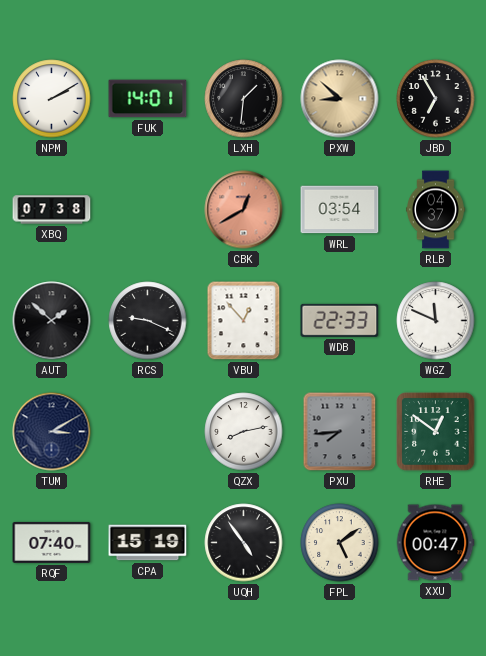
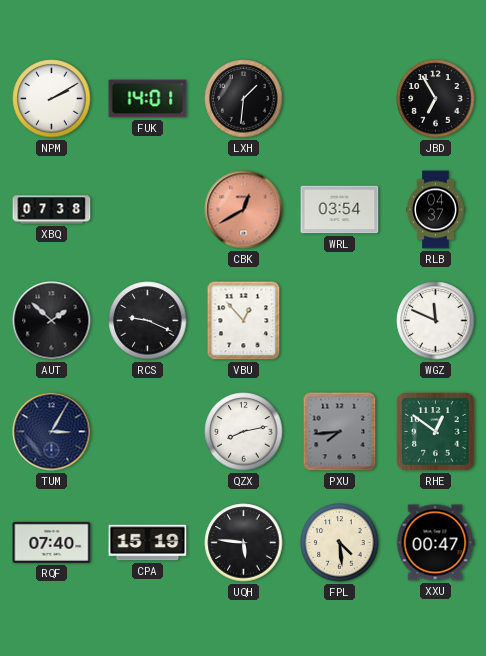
PXW: 8:52 -> none (340, 99)
WDB: 22:33 -> none (340, 320)
TUM: 3:10 -> 3:05 (52, 432)
UQH: 4:54 -> 5:46 (244, 543)
FPL: 5:09 -> 4:29 (340, 543)
